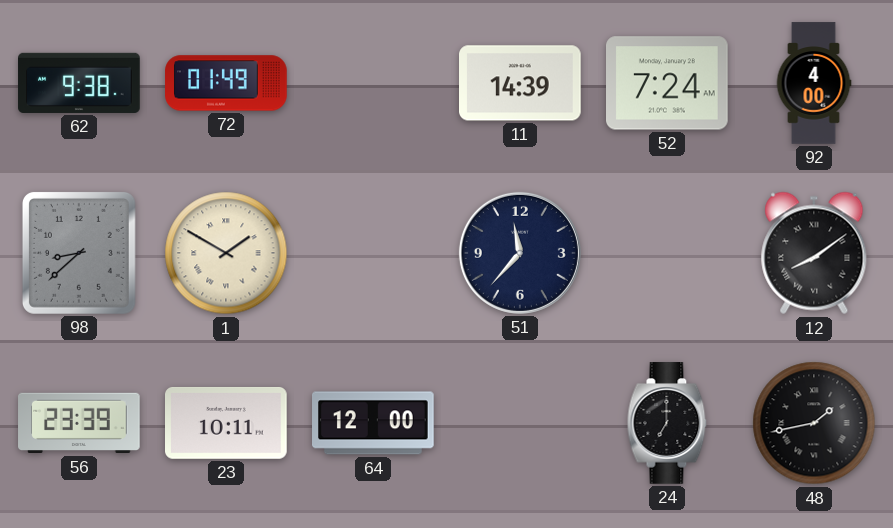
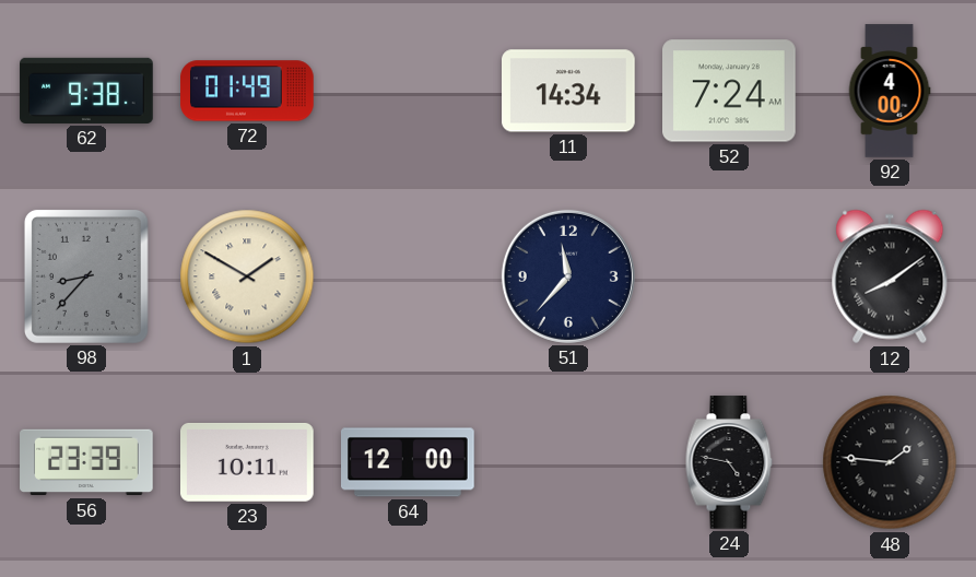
11: 14:39 -> 14:34 (569, 91)
98: 8:38 -> 8:37 (86, 276)
24: 7:00 -> 4:47 (729, 462)
48: 1:43 -> 1:46 (890, 462)
